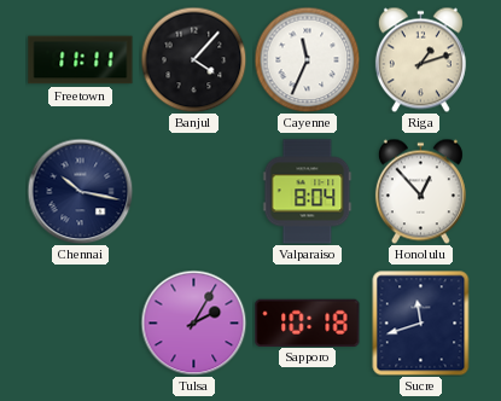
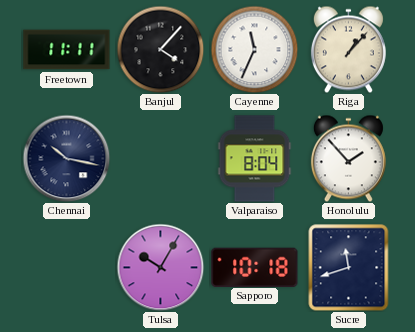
Riga: 1:12 -> 1:07 (348, 49)
Honolulu: 12:53 -> 1:53 (348, 158)
Tulsa: 2:05 -> 10:05 (160, 267)
